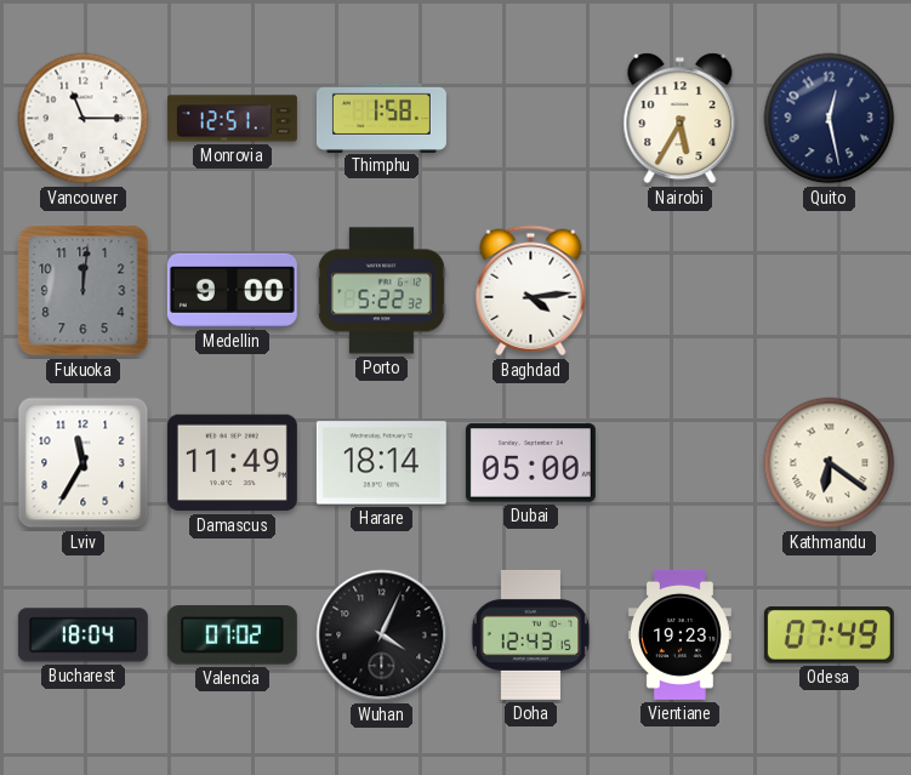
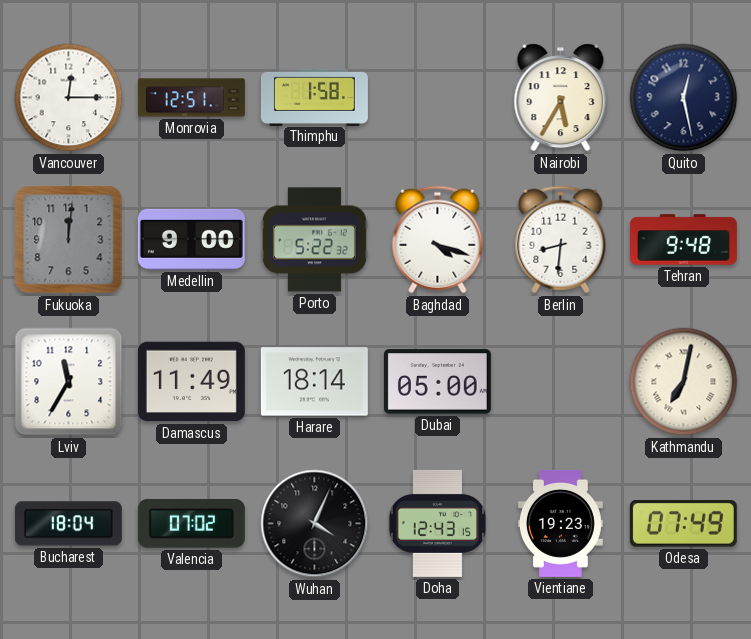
Vancouver: 11:15 -> 12:15 (69, 98)
Baghdad: 4:14 -> 4:18 (438, 240)
Berlin: none -> 8:31 (561, 240)
Tehran: none -> 9:48 (683, 240)
Kathmandu: 6:21 -> 7:02 (684, 382)
